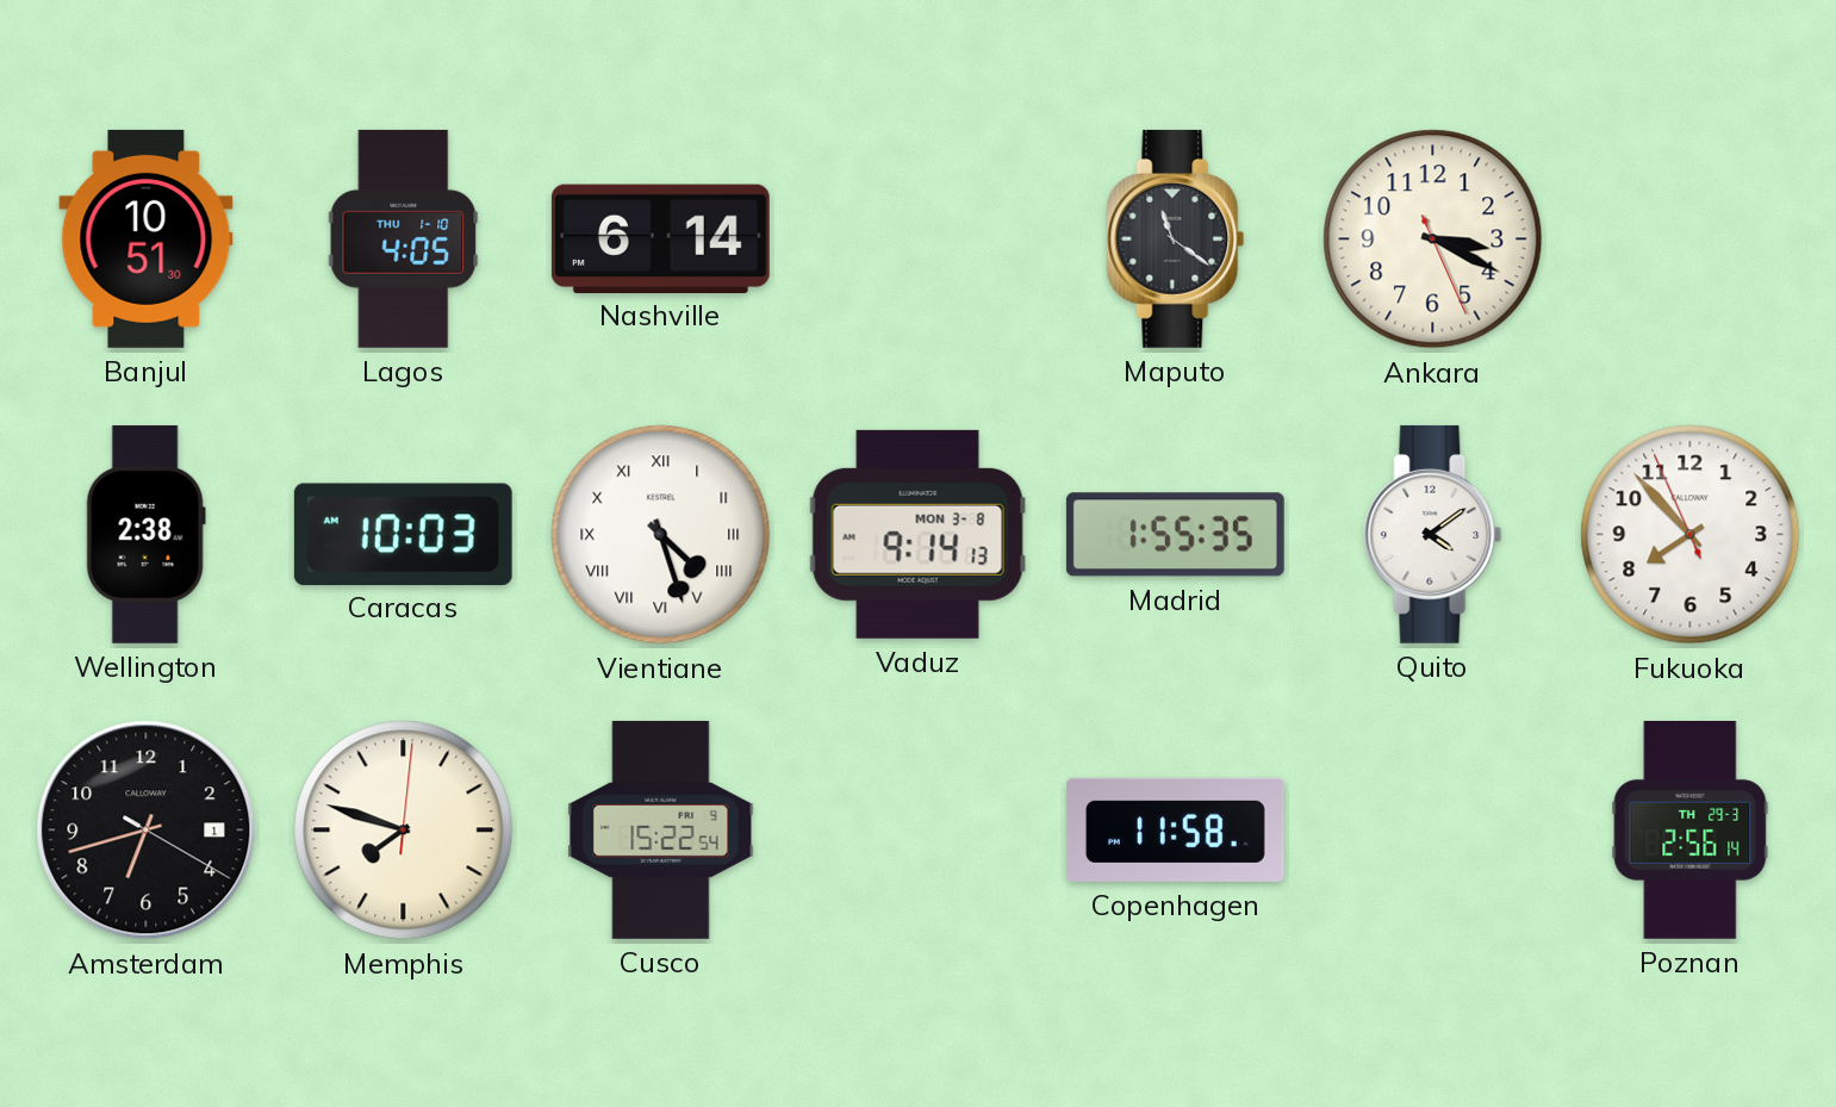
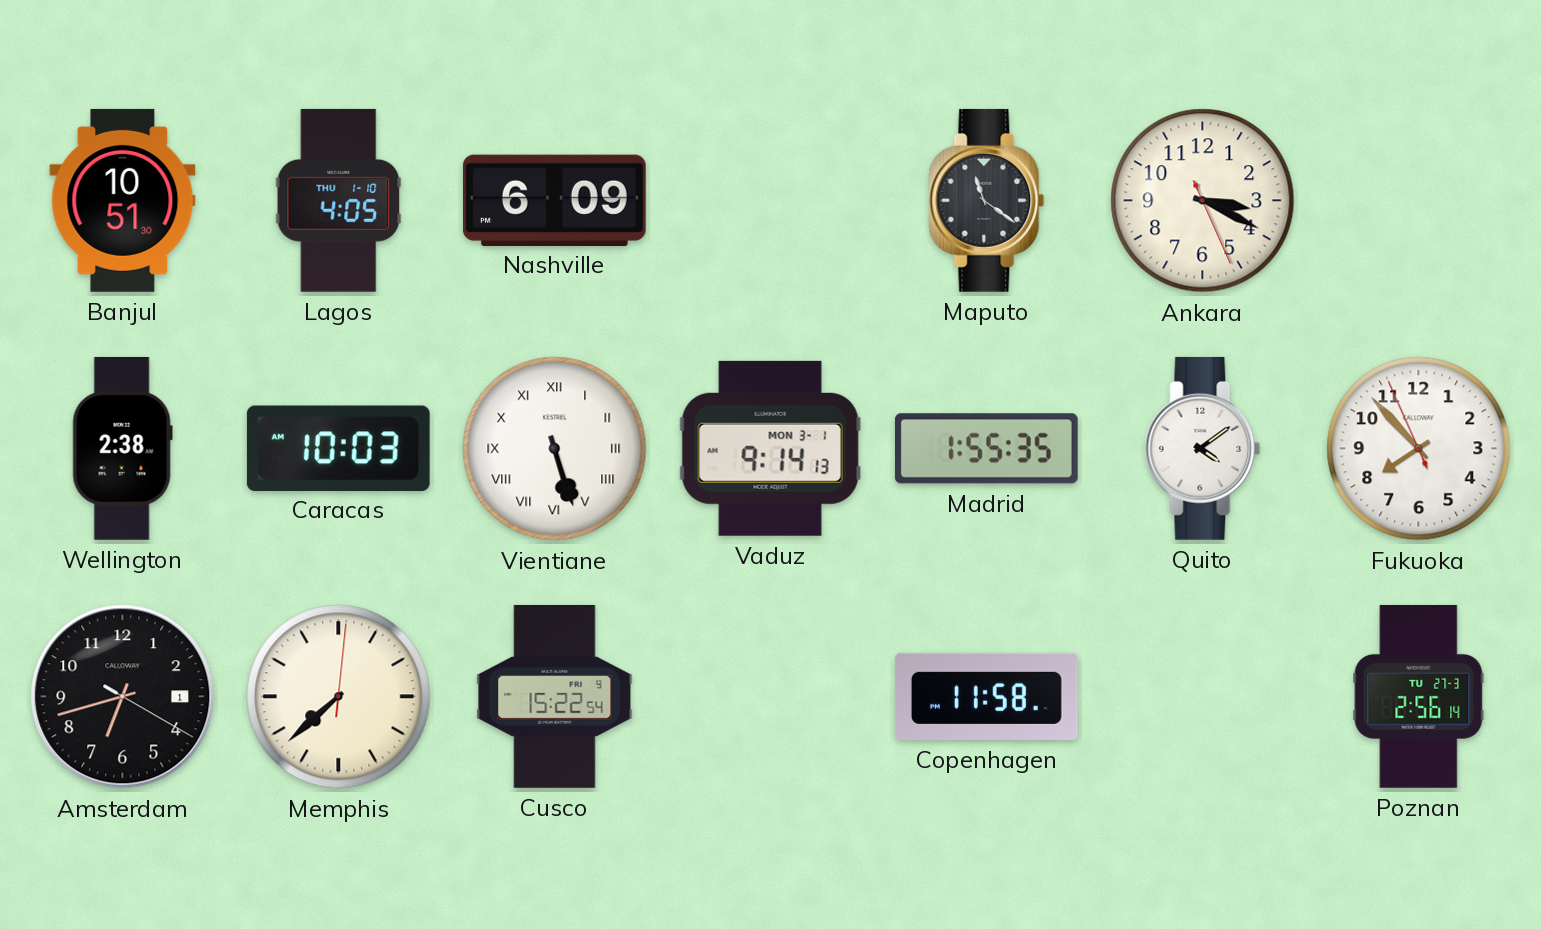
Nashville: 6:14 -> 6:09 (554, 200)
Vientiane: 4:27 -> 5:27 (555, 449)
Vaduz date: MON 3-8 -> MON 3-1 (770, 448)
Memphis: 7:48 -> 7:38 (339, 697)
Poznan date: TH 29-3 -> TU 27-3 (1419, 696)
